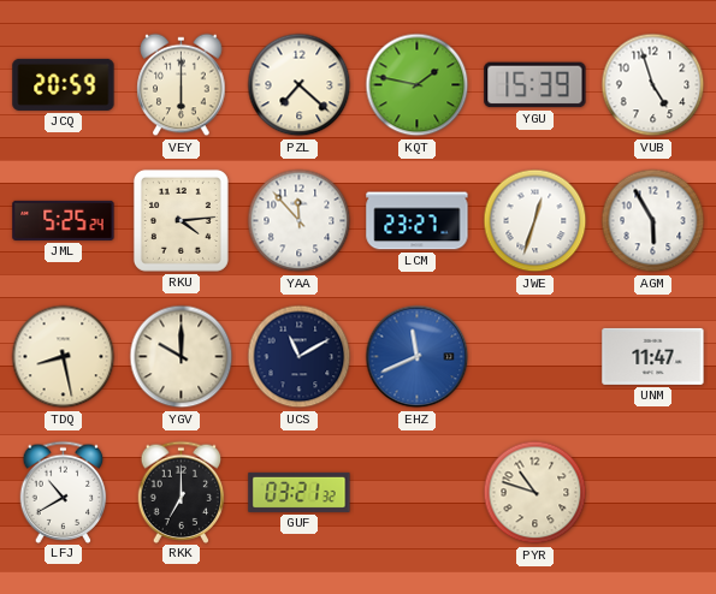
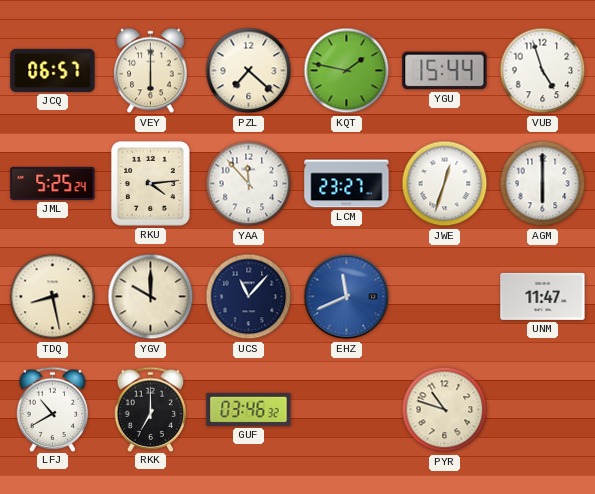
JCQ: 20:59 -> 06:57 (53, 70)
YGU: 15:39 -> 15:44 (445, 71)
AGM: 5:55 -> 6:00 (543, 184)
UCS: 11:10 -> 11:07 (249, 297)
GUF: 03:21 -> 03:46 (249, 409)
